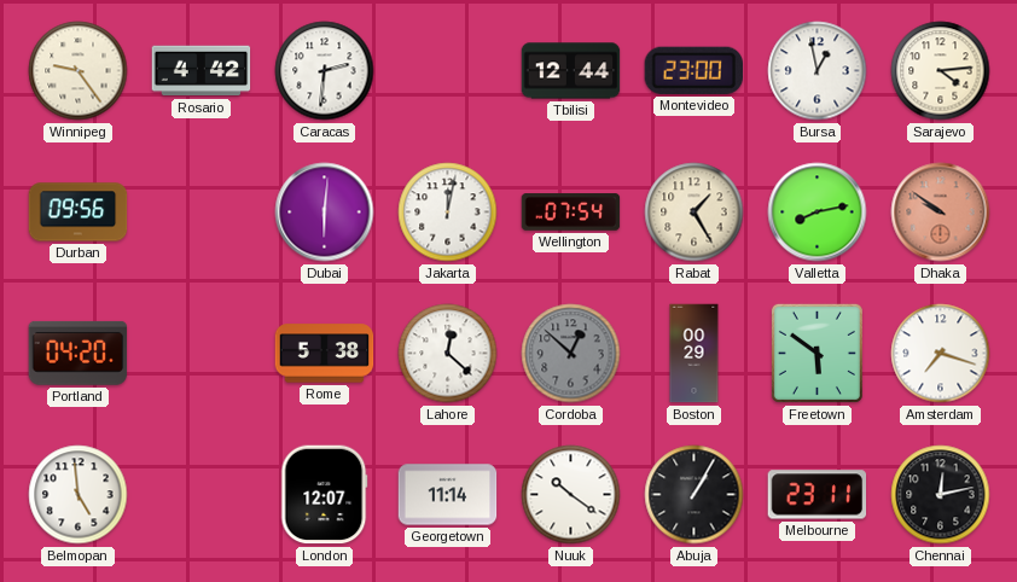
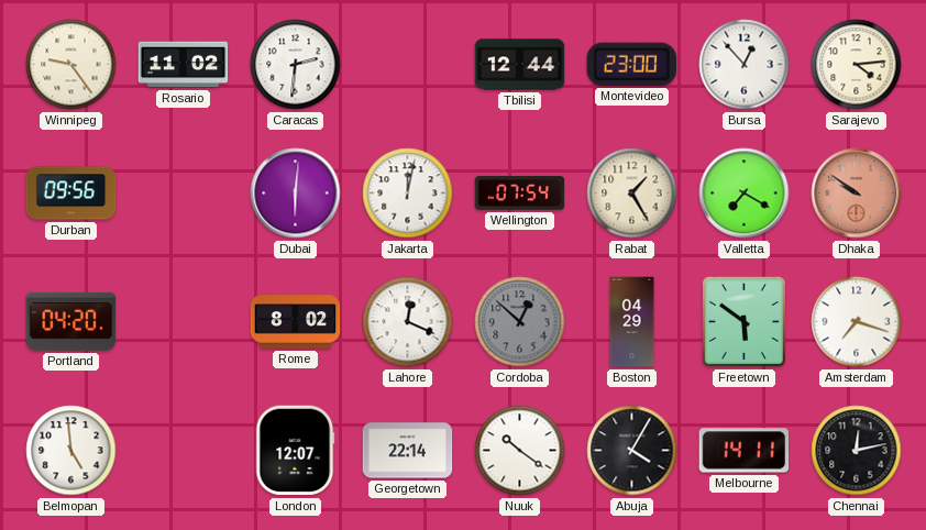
Rosario: 4:42 -> 11:02 (184, 65)
Bursa: 12:58 -> 12:53 (745, 65)
Valletta: 8:13 -> 7:20 (745, 194)
Rome: 5:38 -> 8:02 (296, 322)
Lahore: 12:22 -> 12:19 (408, 322)
Boston: 00:29 -> 04:29 (632, 322)
Georgetown: 11:14 -> 22:14 (408, 451)
Abuja: 1:05 -> 4:05 (632, 451)
Melbourne: 23:11 -> 14:11 (745, 451)
